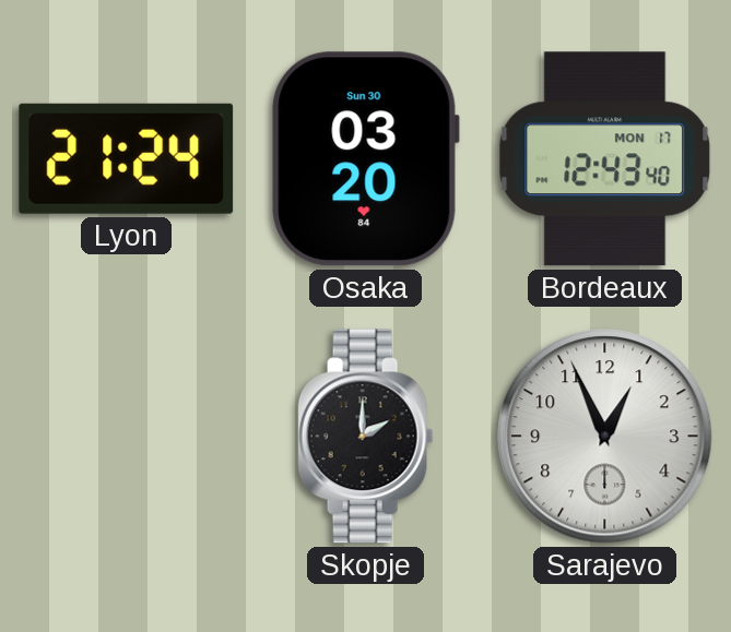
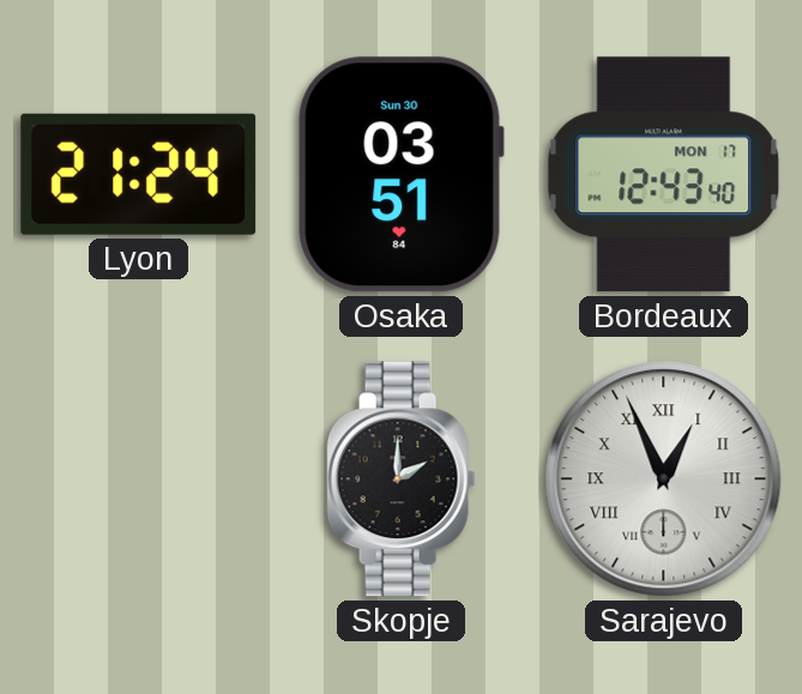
Osaka: 03:20 -> 03:51 (400, 175)
Sarajevo numerals: Arabic -> Roman (664, 479)
